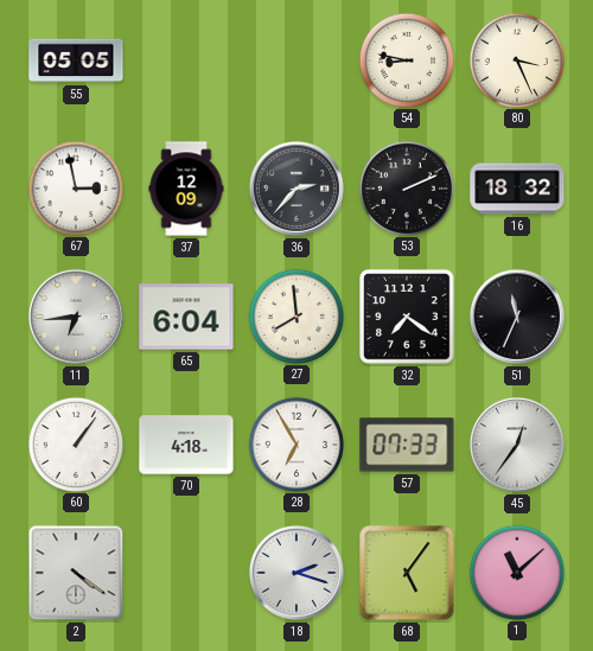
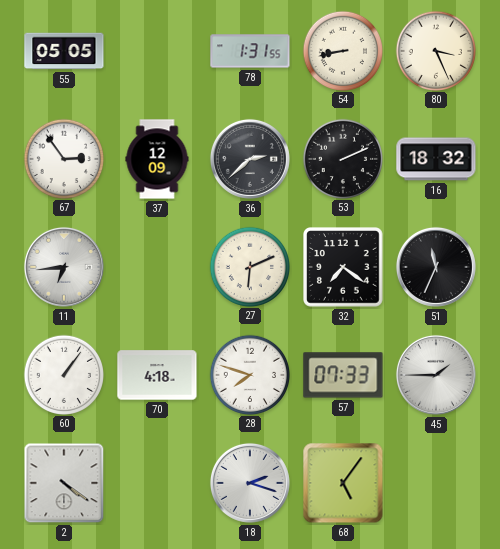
78: none -> 1:31 (250, 51)
54: 8:47 -> 8:43 (342, 50)
67: 2:58 -> 2:54 (63, 158)
36: 2:37 -> 2:38 (250, 159)
65: 6:04 -> none (186, 317)
27: 7:59 -> 6:11 (249, 266)
28: 6:55 -> 7:48 (249, 374)
45: 12:36 -> 1:45 (436, 375)
1: 11:08 -> none (516, 572)
